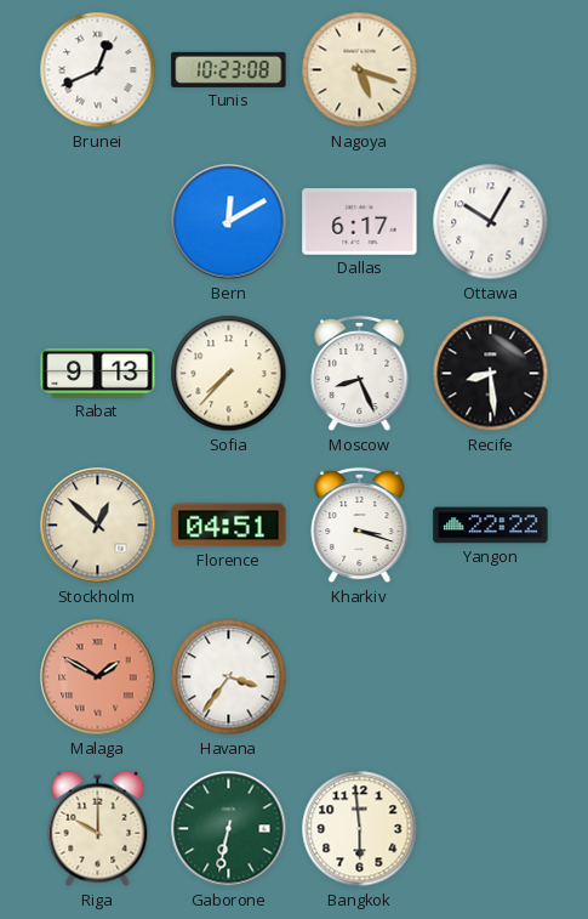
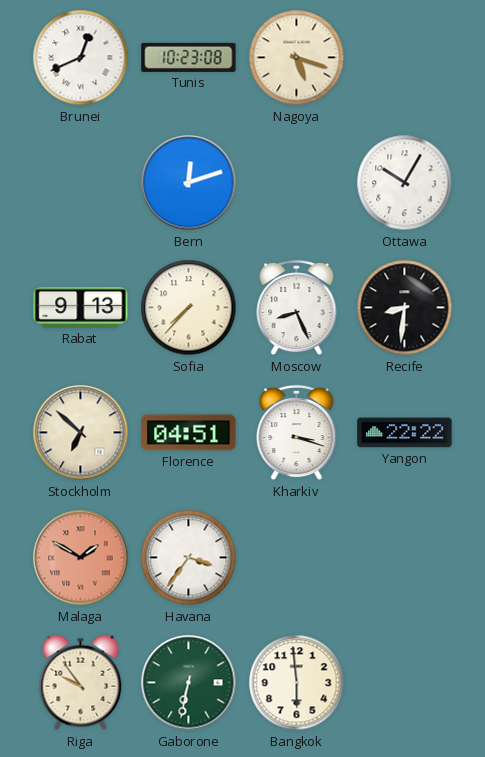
Bern: 12:10 -> 12:12 (189, 183)
Dallas: 6:17 -> none (360, 222)
Recife: 8:29 -> 8:31 (405, 308)
Stockholm: 12:52 -> 6:52 (81, 433)
Riga: 10:00 -> 9:54 (81, 683)
